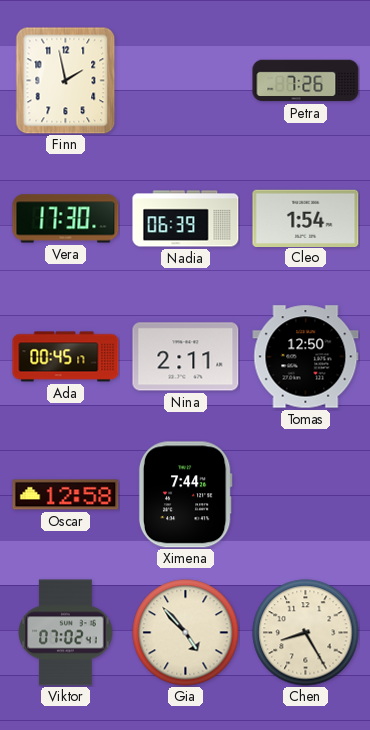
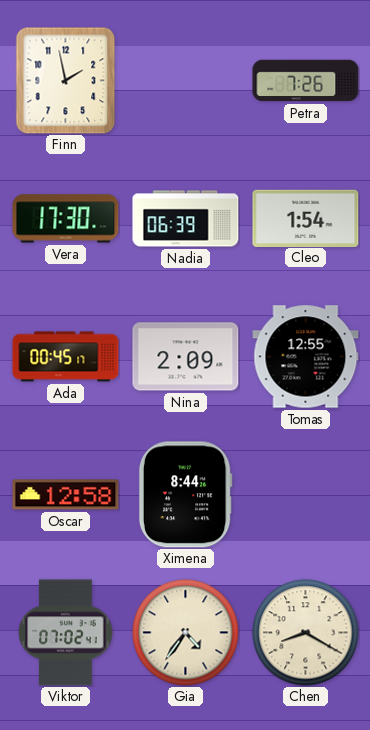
Nina: 2:11 -> 2:09 (186, 357)
Tomas: 12:50 -> 12:55 (306, 357)
Ximena: 7:44 -> 8:44 (185, 495)
Gia: 4:53 -> 4:36 (186, 633)
Chen: 8:25 -> 8:20 (306, 633)
